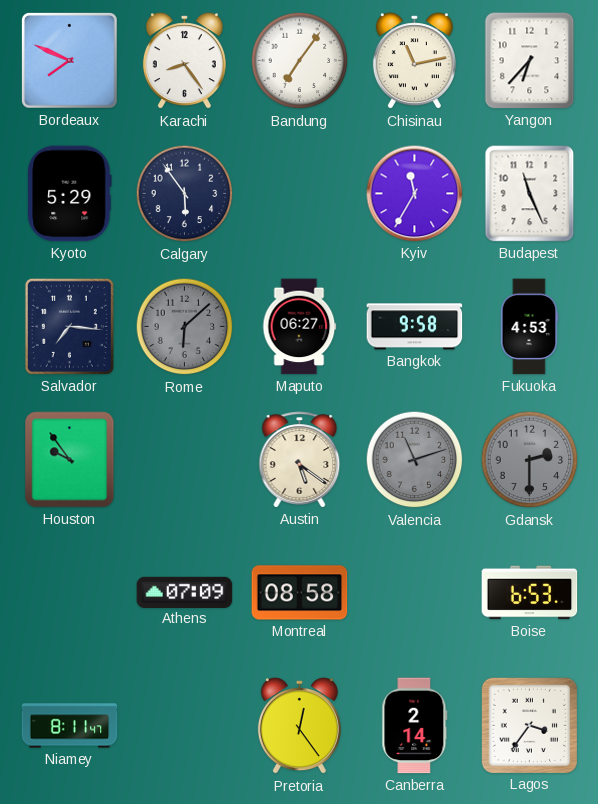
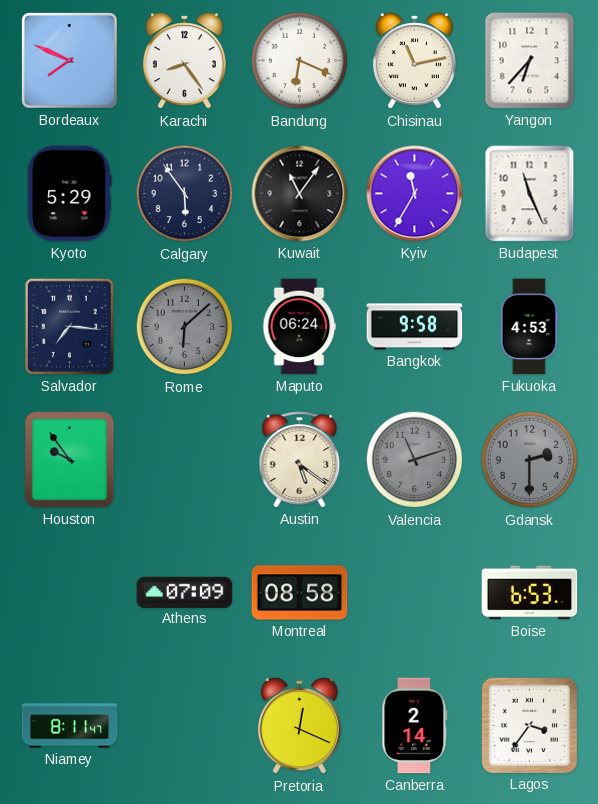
Bandung: 7:06 -> 6:19 (300, 61)
Kuwait: none -> 11:06 (300, 194)
Maputo: 06:27 -> 06:24 (300, 327)
Pretoria: 12:24 -> 12:19 (299, 726)
